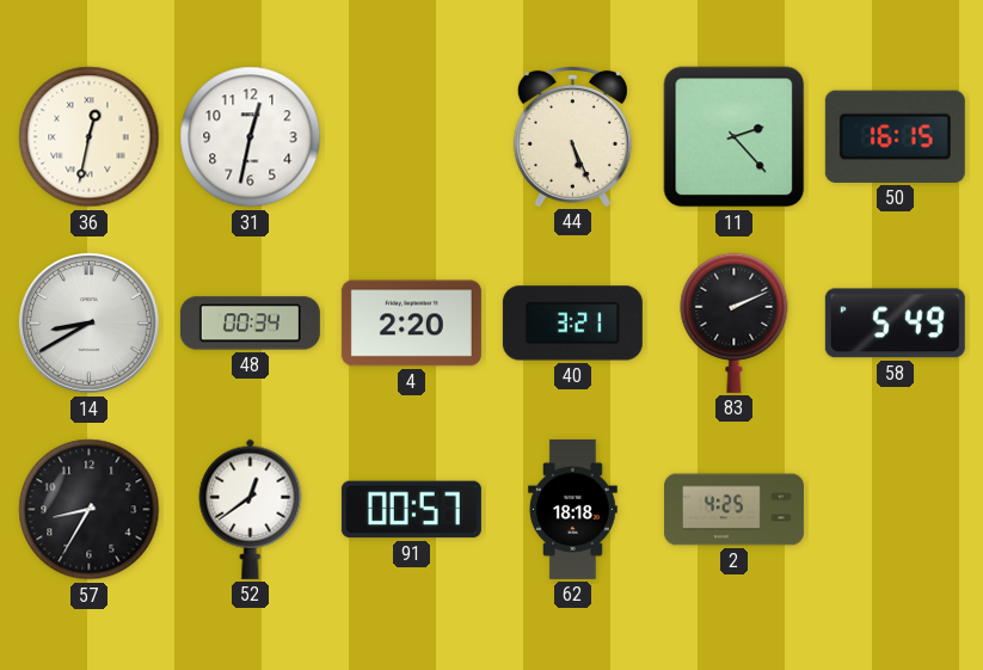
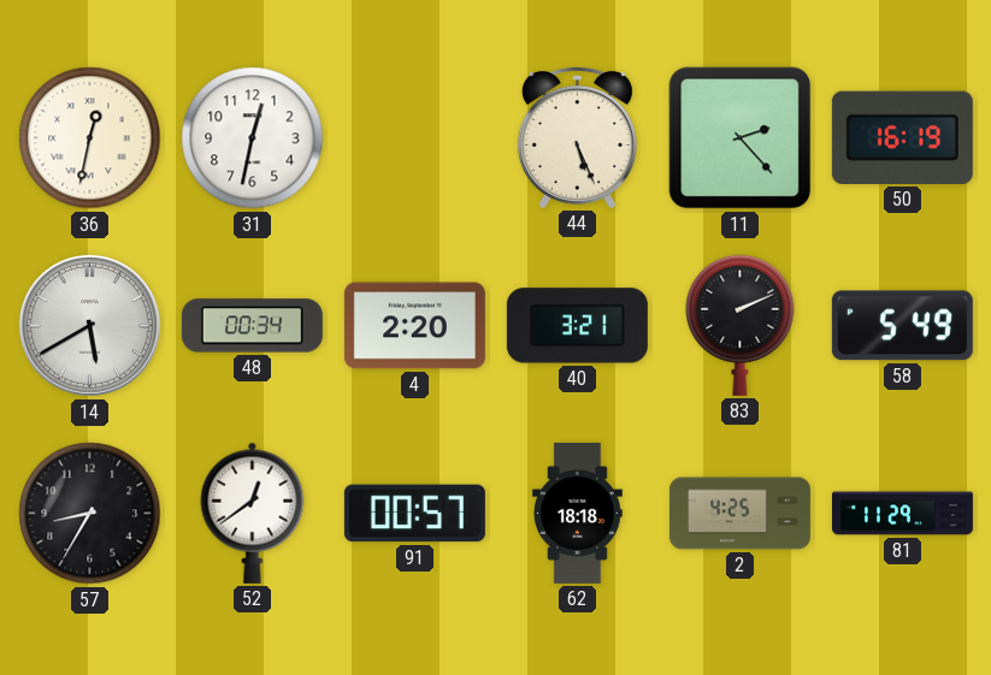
50: 16:15 -> 16:19 (902, 137)
14: 8:40 -> 5:40 (89, 325)
81: none -> 11:29 (902, 514)
